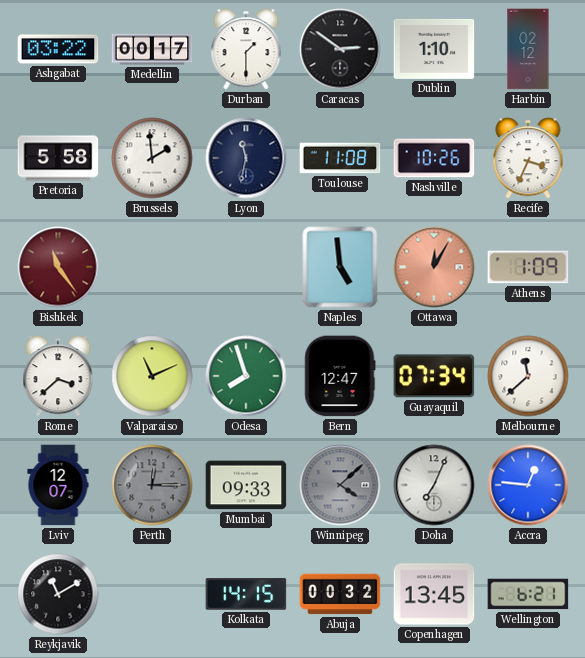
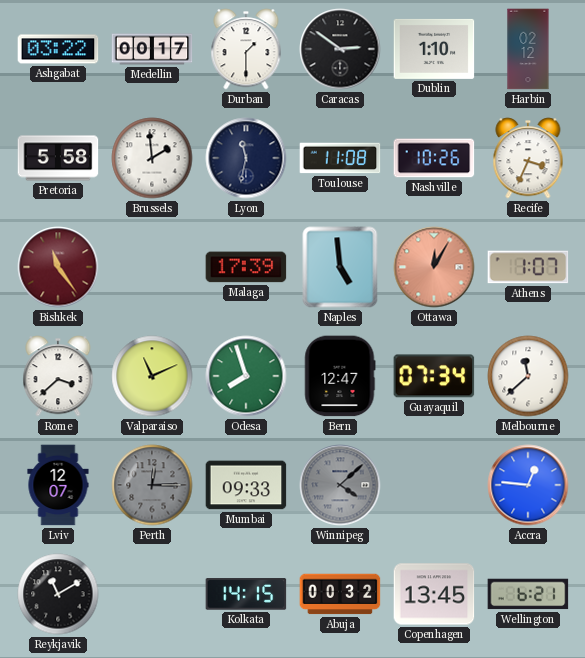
Malaga: none -> 17:39 (246, 267)
Athens: 1:09 -> 1:07 (528, 267)
Doha: 7:04 -> none (434, 485)
